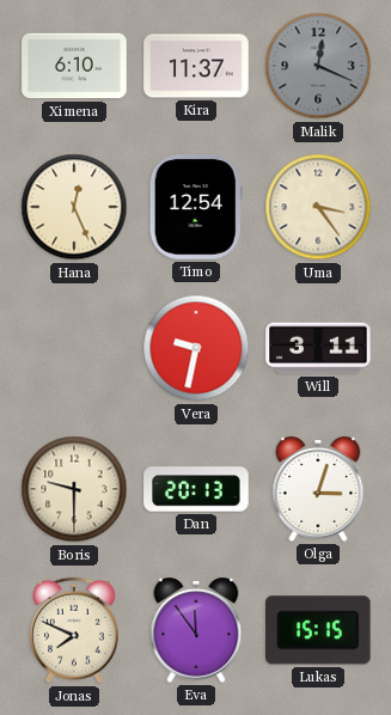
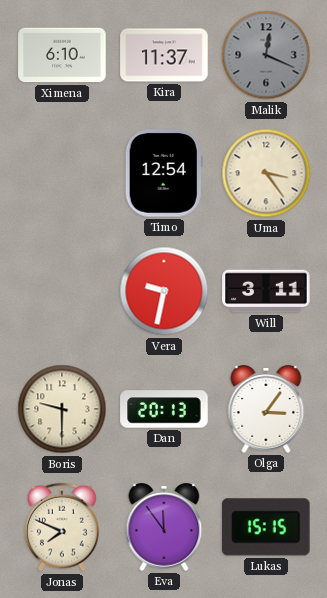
Hana: 12:26 -> none (74, 207)
Olga: 3:03 -> 3:06 (266, 410)
